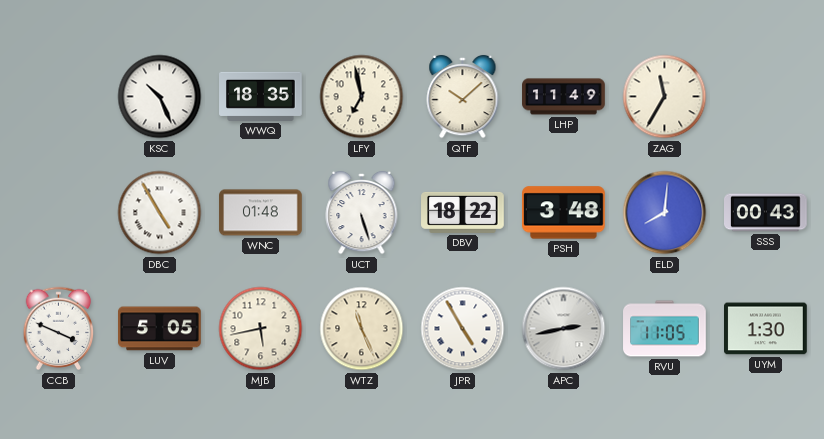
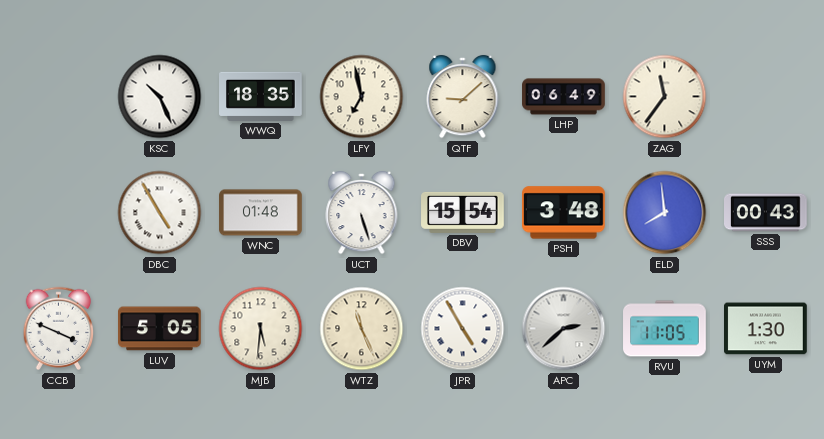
QTF: 10:08 -> 9:08 (463, 97)
LHP: 11:49 -> 06:49 (564, 97)
ZAG: 11:35 -> 11:36 (665, 97)
DBV: 18:22 -> 15:54 (463, 212)
ELD: 8:01 -> 7:59 (665, 213)
MJB: 5:43 -> 5:31 (261, 329)
APC: 2:43 -> 2:38 (564, 329)
